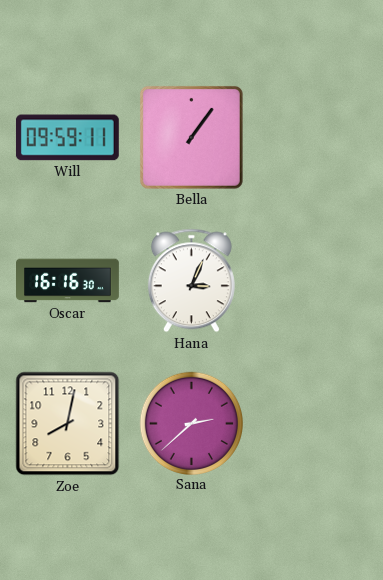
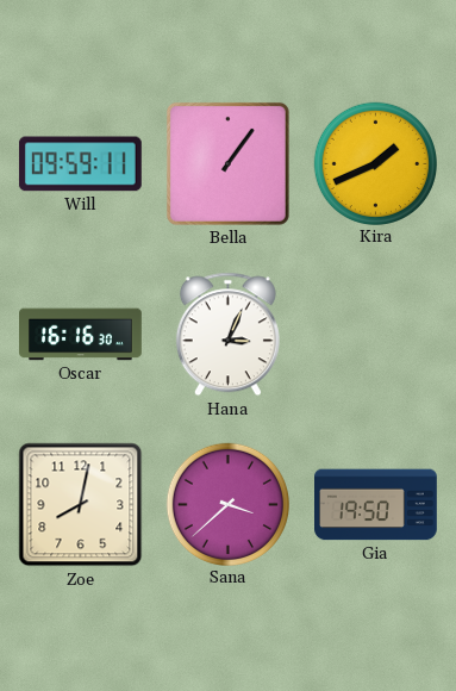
Kira: none -> 1:41 (375, 163)
Sana: 2:38 -> 3:38 (227, 504)
Gia: none -> 19:50 (376, 505)
